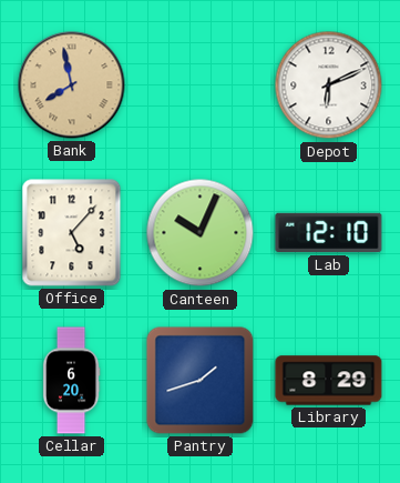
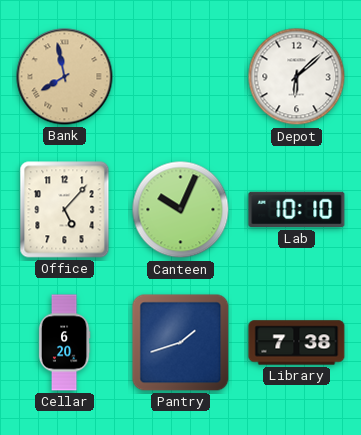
Depot: 6:11 -> 6:08 (297, 77)
Lab: 12:10 -> 10:10 (297, 210)
Library: 8:29 -> 7:38 (297, 343)
